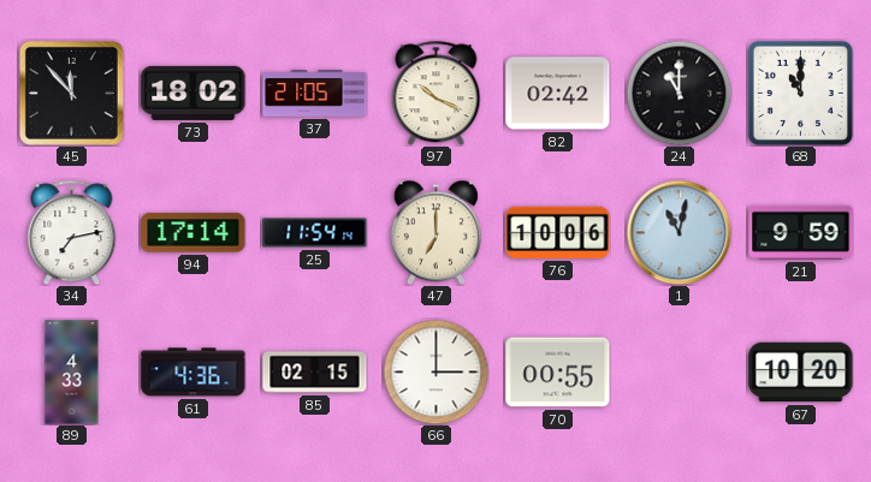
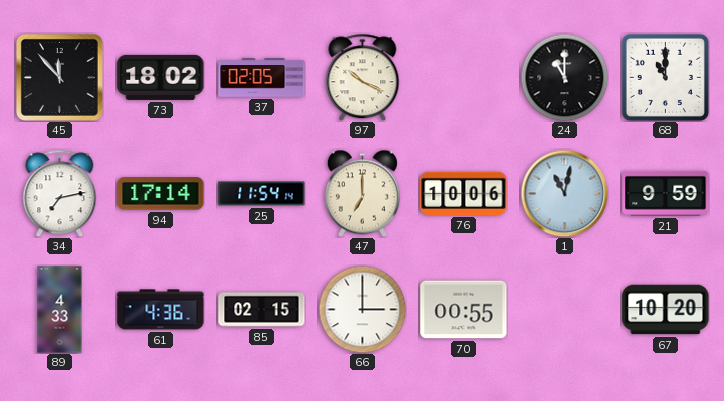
37: 21:05 -> 02:05 (262, 78)
82: 02:42 -> none (558, 94)
